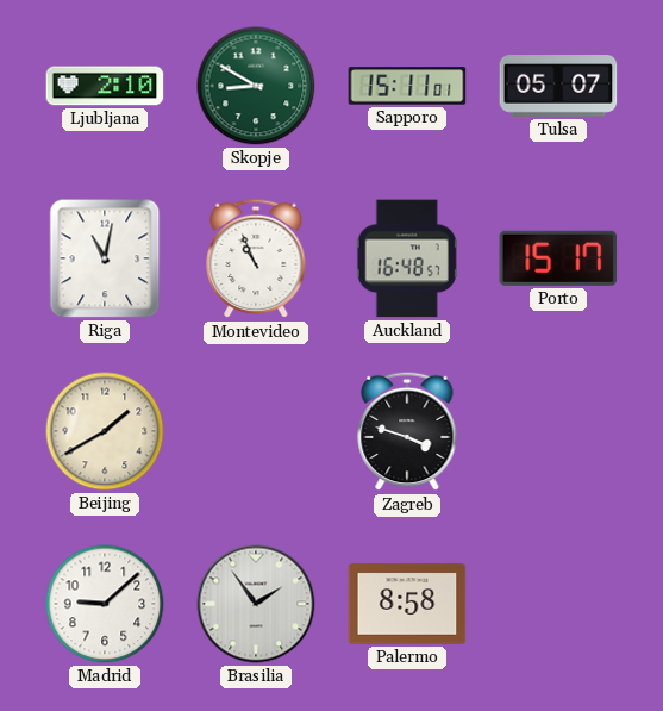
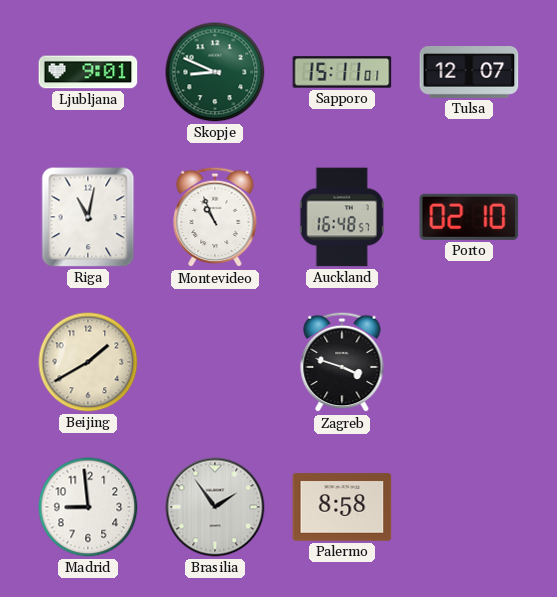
Ljubljana: 2:10 -> 9:01 (88, 72)
Skopje: 8:50 -> 8:49 (215, 72)
Tulsa: 05:07 -> 12:07 (469, 73)
Porto: 15:17 -> 02:10 (469, 217)
Madrid: 9:08 -> 8:59 (88, 507)
